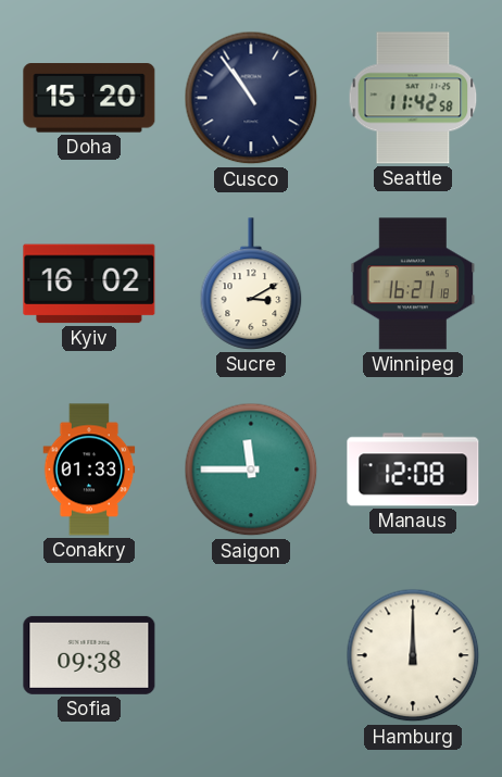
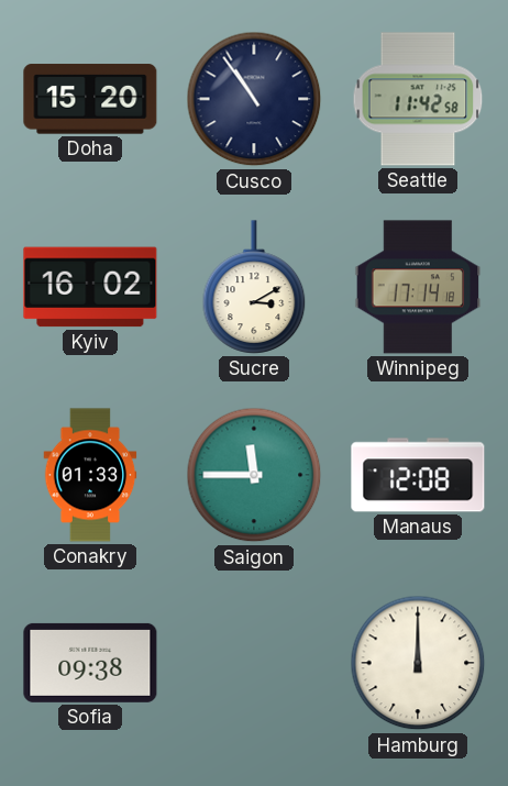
Winnipeg: 16:21 -> 17:14 (418, 287)
